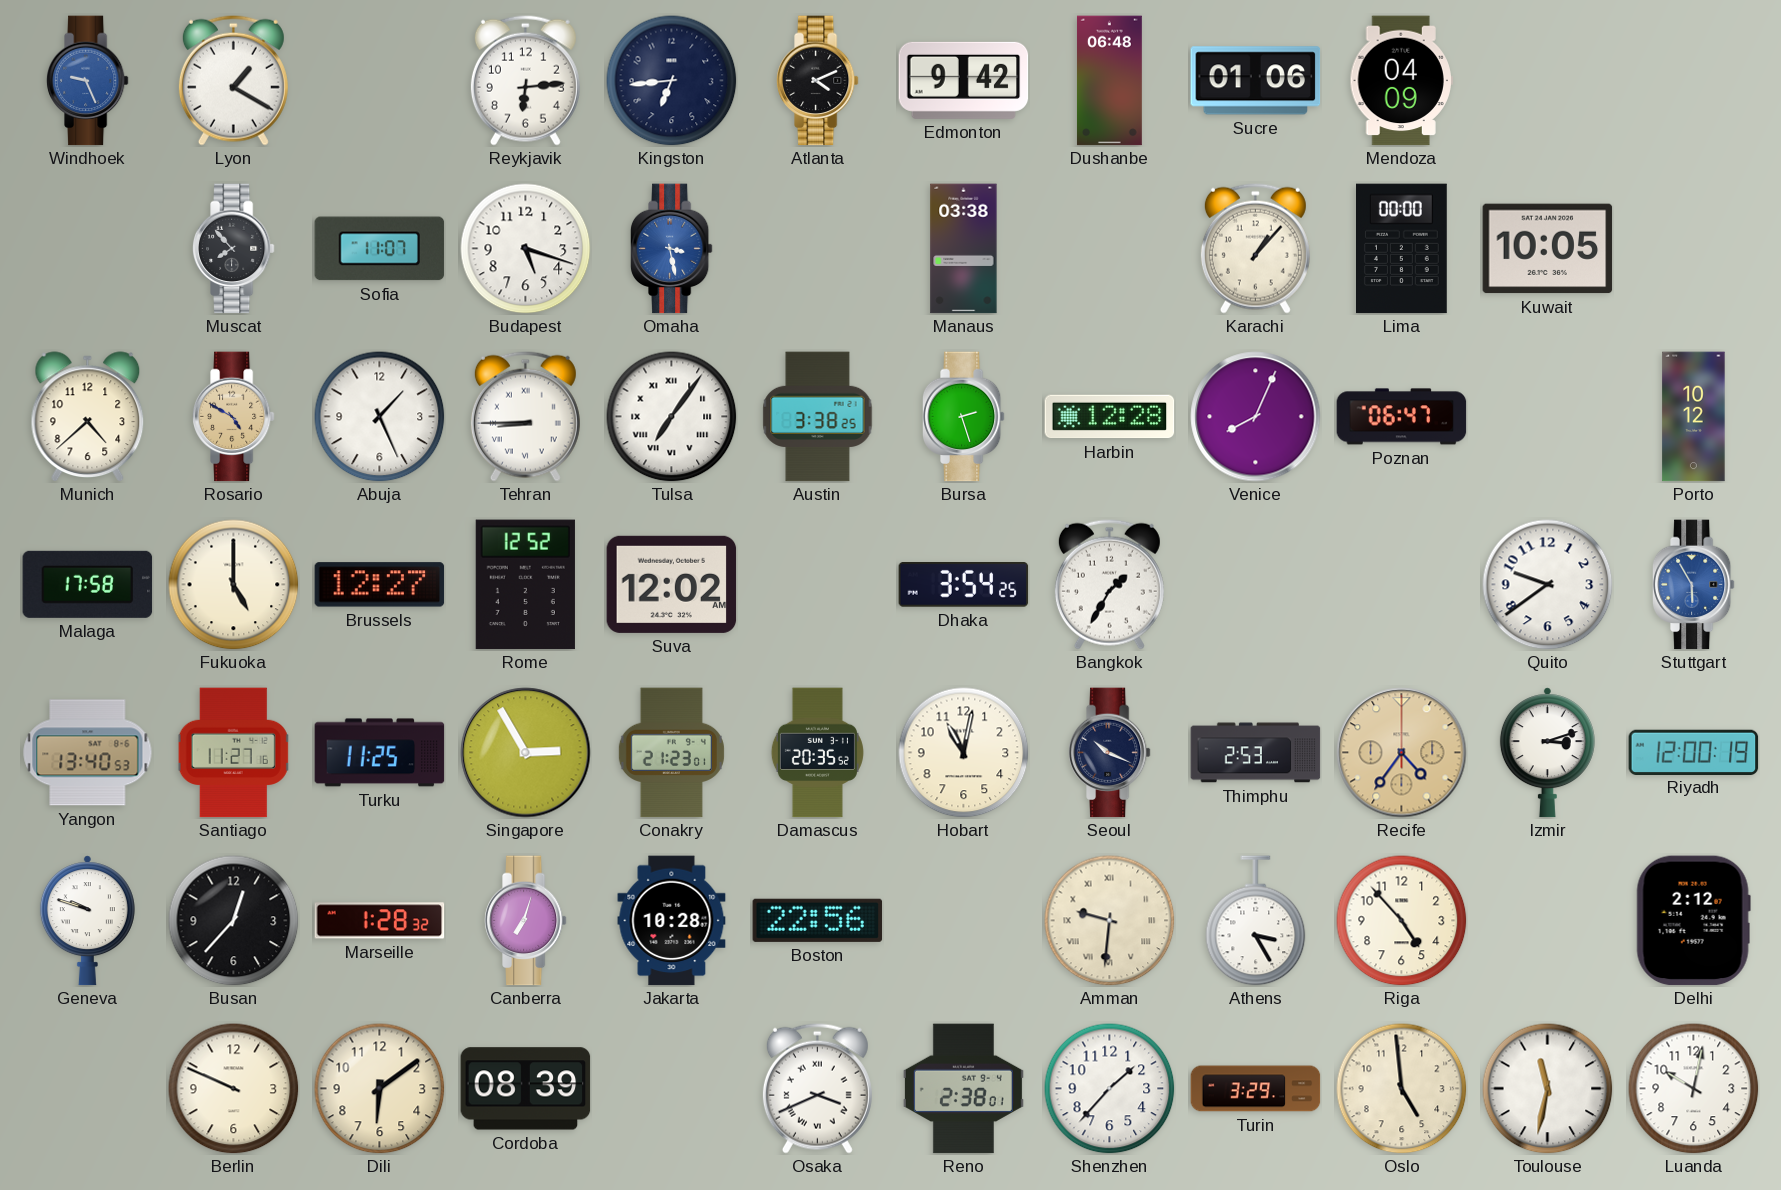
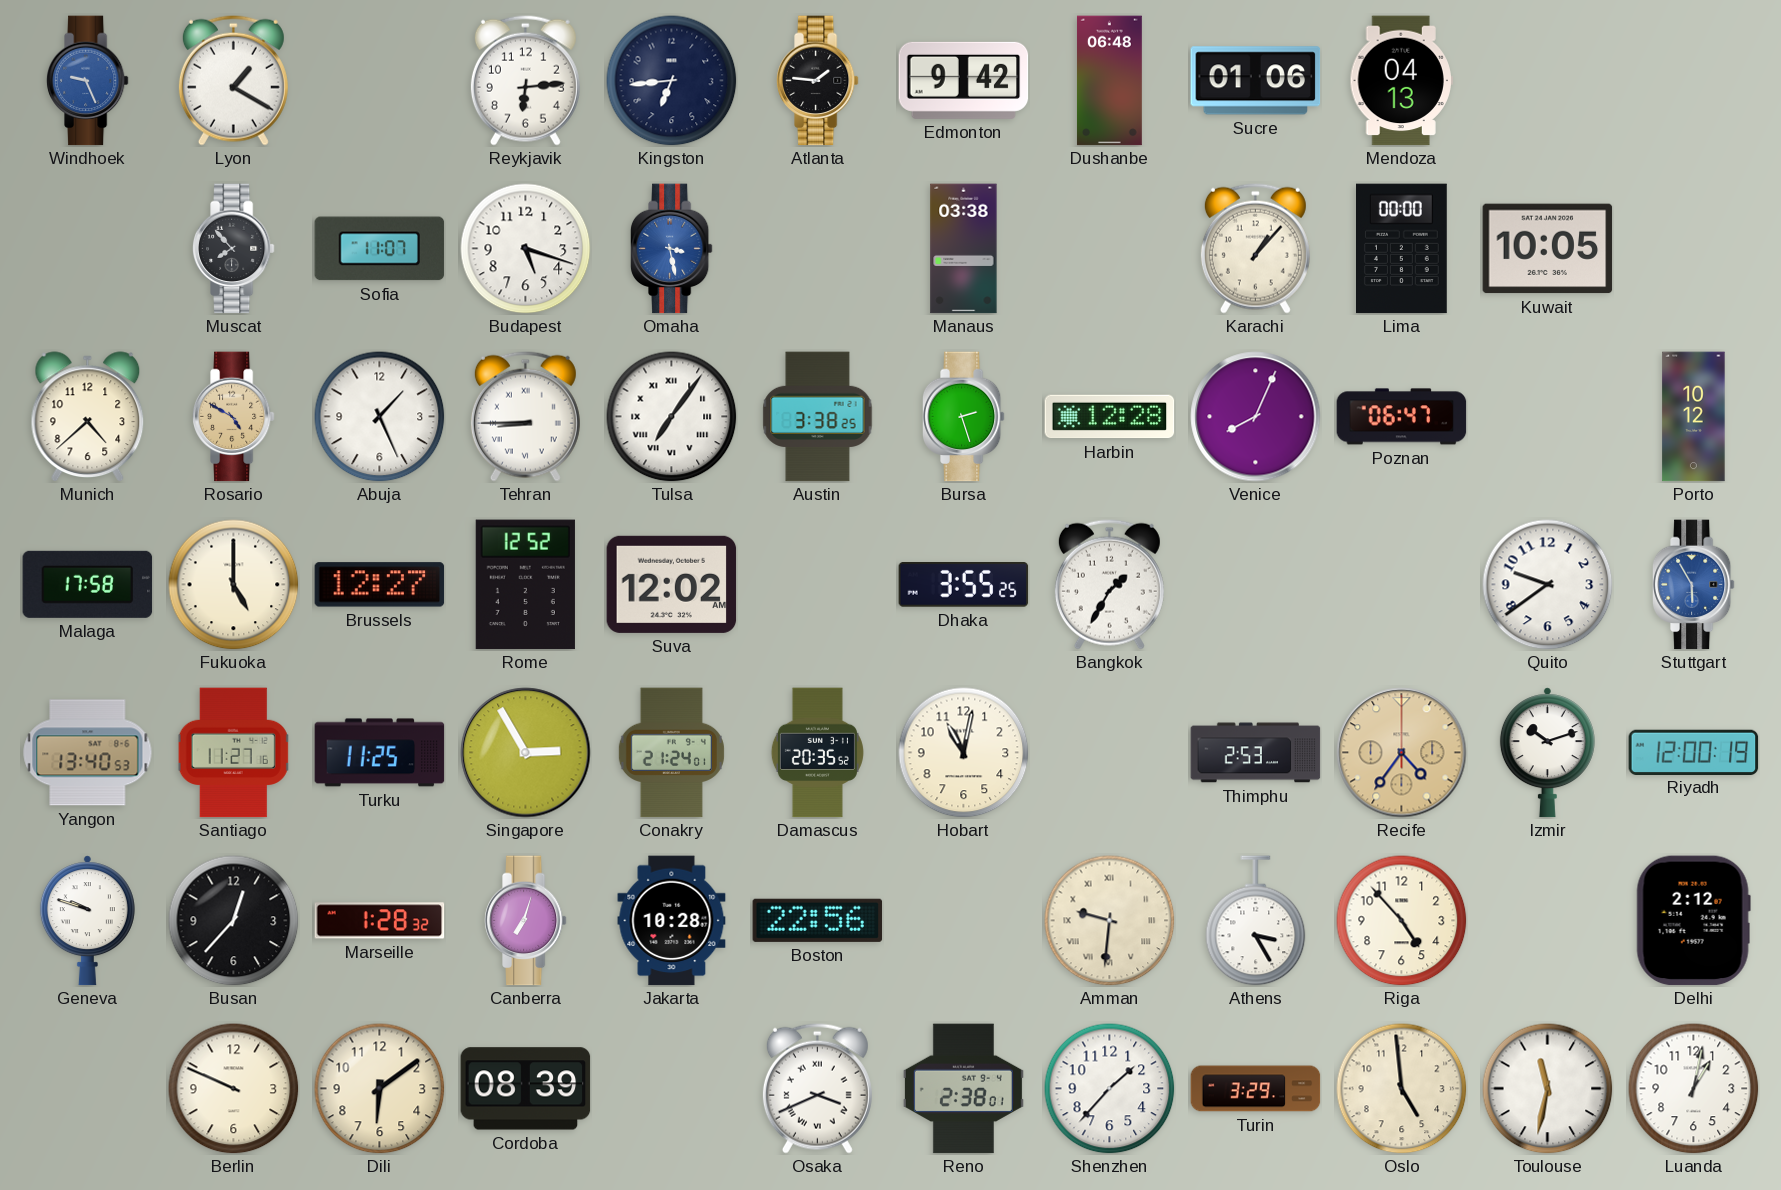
Atlanta: 4:11 -> 1:46 (817, 81)
Mendoza: 04:09 -> 04:13 (1401, 81)
Dhaka: 3:54 -> 3:55 (964, 585)
Conakry: 21:23 -> 21:24 (671, 753)
Seoul: 10:19 -> none (1109, 753)
Izmir: 3:12 -> 10:12 (1547, 753)
Luanda: 10:02 -> 1:02 (1694, 1089)
